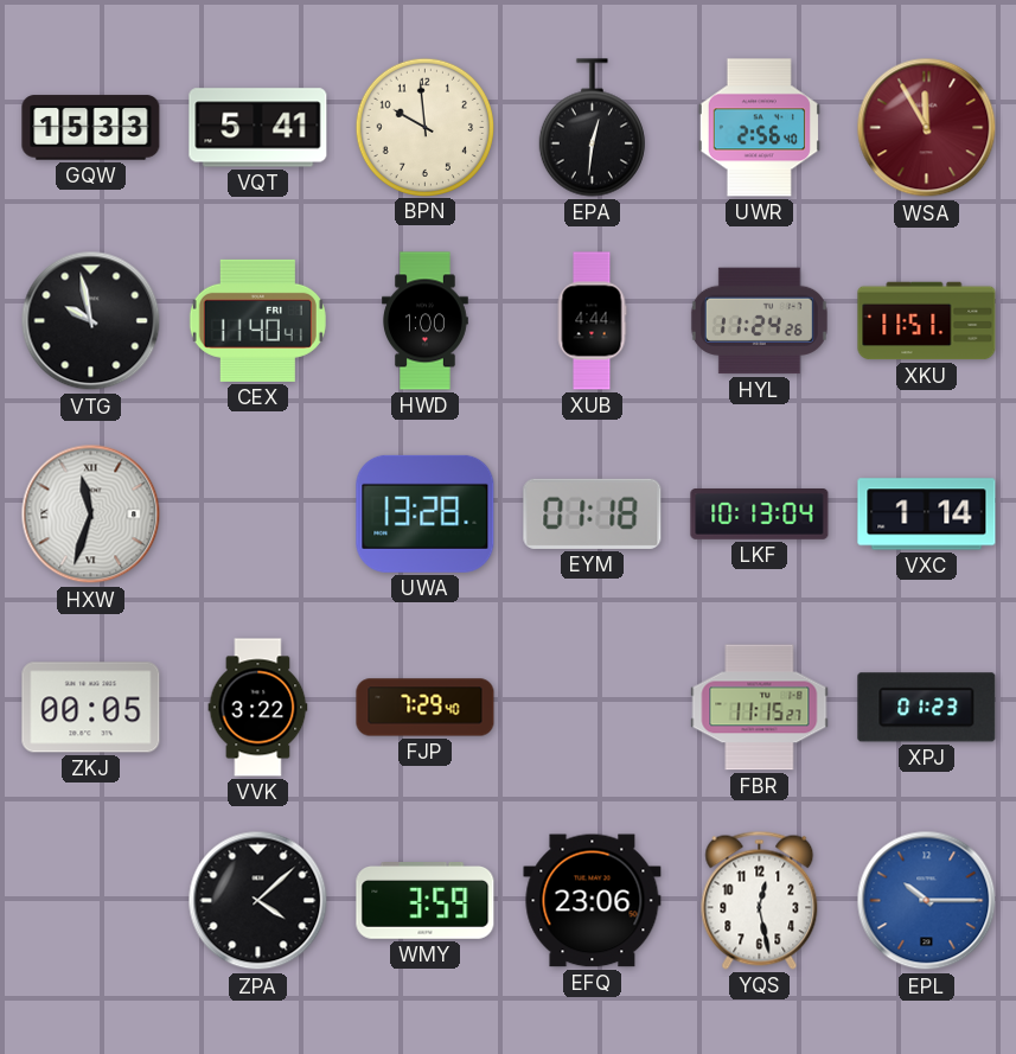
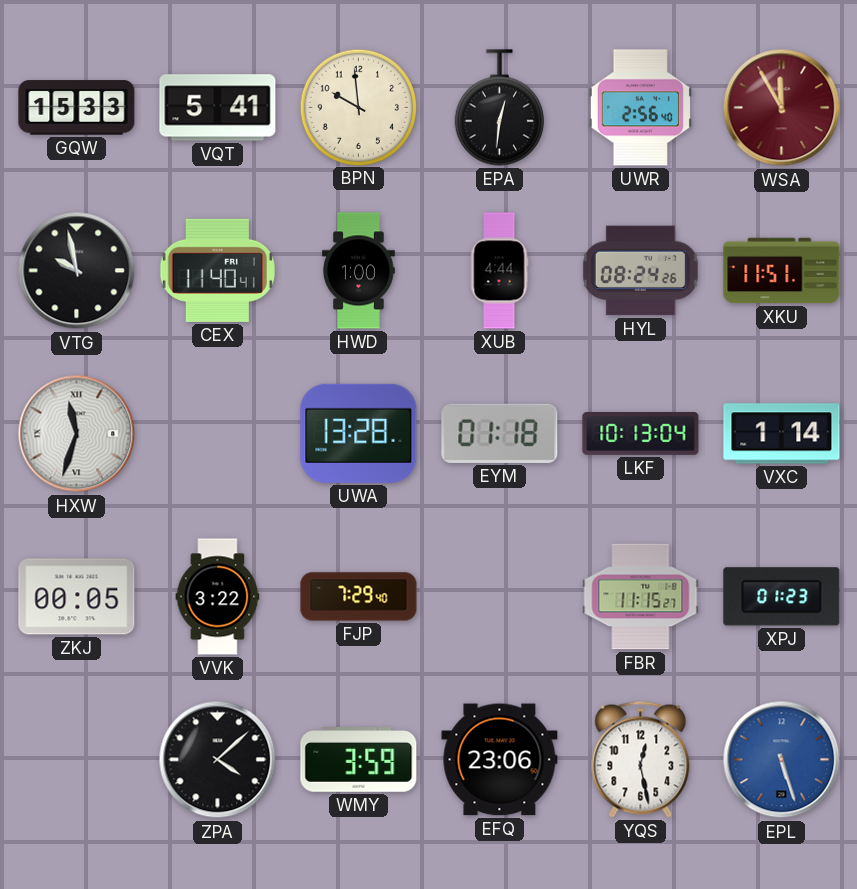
HYL: 11:24 -> 08:24 (640, 271)
EPL: 10:15 -> 5:27 (782, 760)
